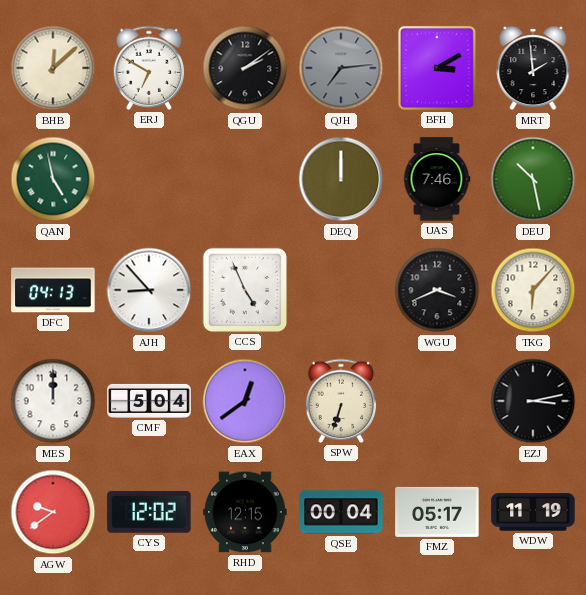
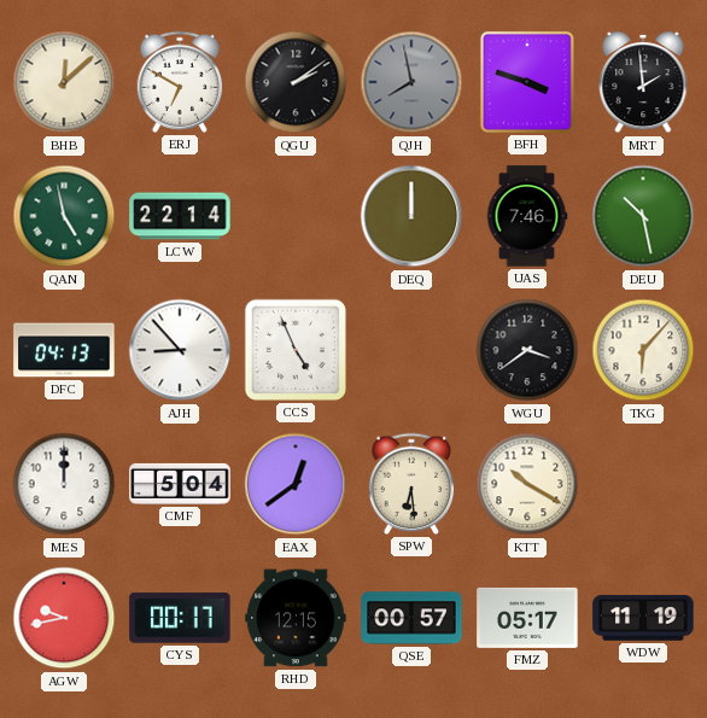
QJH: 7:14 -> 7:58 (411, 82)
BFH: 3:10 -> 3:48 (527, 82)
LCW: none -> 22:14 (180, 216)
WGU: 3:41 -> 3:39 (527, 350)
SPW: 6:33 -> 6:29 (411, 484)
KTT: none -> 10:20 (527, 484)
EZJ: 3:13 -> none (533, 401)
AGW: 9:39 -> 9:43 (64, 618)
CYS: 12:02 -> 00:17 (180, 618)
QSE: 00:04 -> 00:57 (411, 618)
